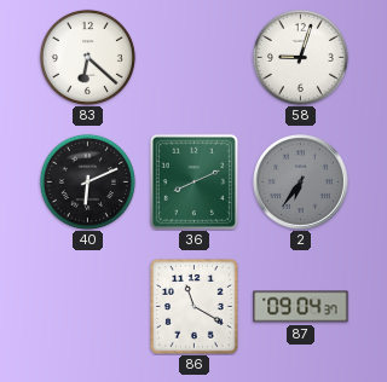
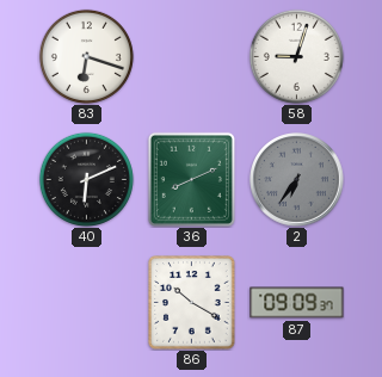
83: 6:22 -> 6:18 (86, 56)
86: 11:20 -> 10:20 (192, 303)
87: 09:04 -> 09:09 (297, 303)
